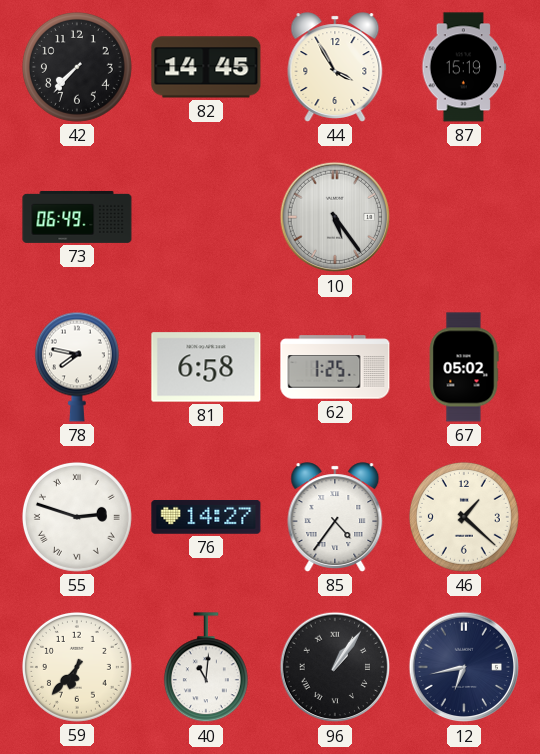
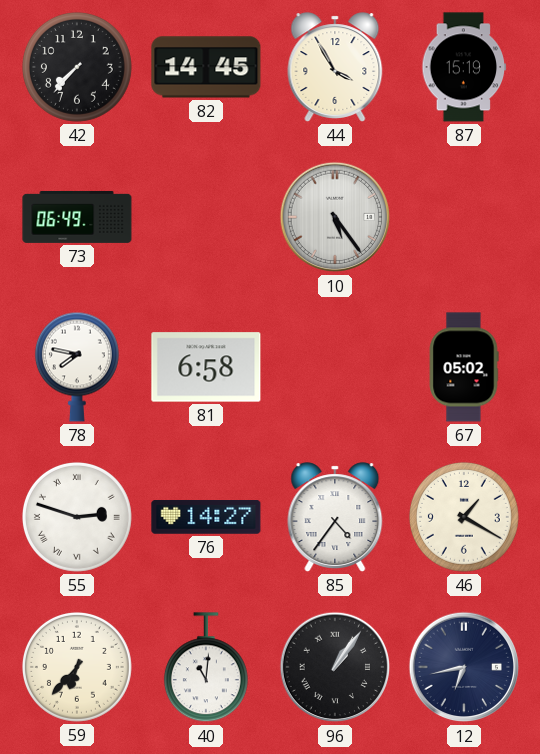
62: 1:25 -> none (335, 367)
46: 1:22 -> 1:20 (464, 517)
